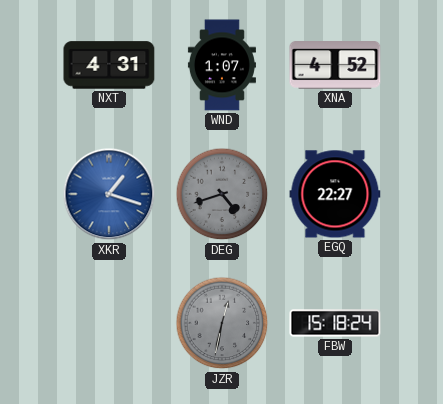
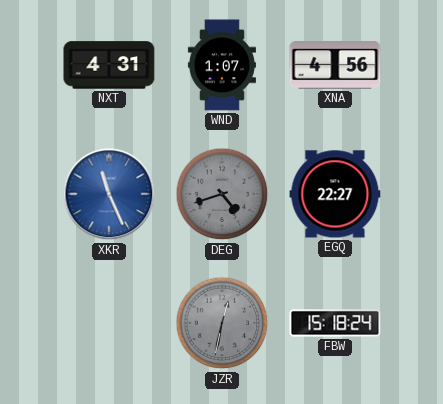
XNA: 4:52 -> 4:56 (335, 65)
XKR: 1:18 -> 11:26 (109, 194)
